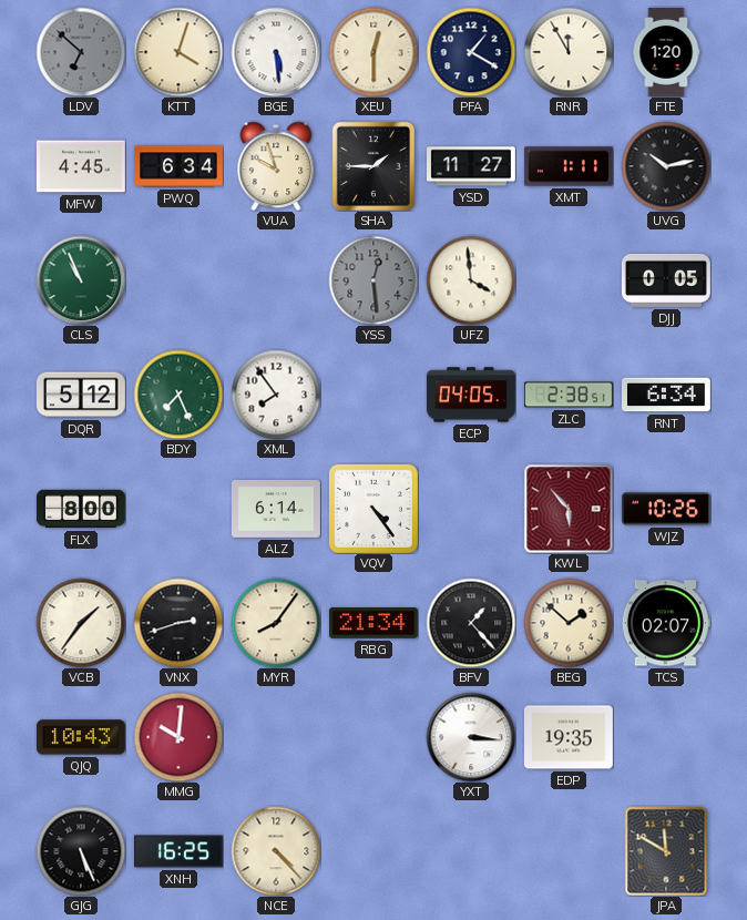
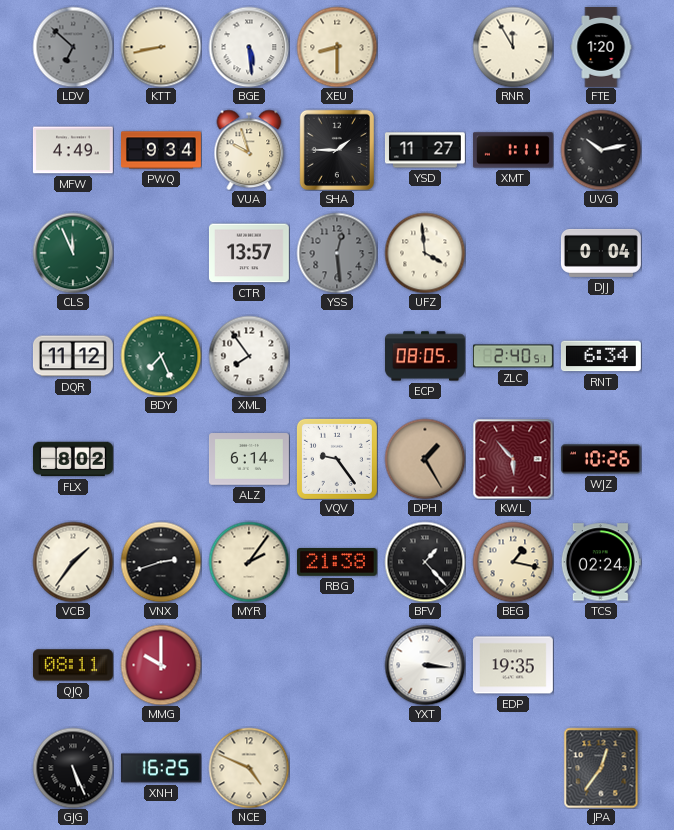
KTT: 4:03 -> 8:43 (161, 47)
XEU: 12:30 -> 8:30 (337, 47)
PFA: 1:20 -> none (471, 52)
MFW: 4:45 -> 4:49 (73, 150)
PWQ: 6:34 -> 9:34 (162, 150)
CLS: 10:56 -> 11:56 (73, 253)
CTR: none -> 13:57 (249, 253)
DJJ: 0:05 -> 0:04 (601, 253)
DQR: 5:12 -> 11:12 (73, 356)
ECP: 04:05 -> 08:05 (425, 356)
ZLC: 2:38 -> 2:40 (513, 356)
FLX: 8:00 -> 8:02 (73, 459)
VQV: 4:24 -> 9:24 (337, 459)
DPH: none -> 1:25 (425, 459)
MYR: 8:06 -> 2:06 (249, 562)
RBG: 21:34 -> 21:38 (337, 563)
BEG: 1:52 -> 1:17 (513, 562)
TCS: 02:07 -> 02:24 (601, 562)
QJQ: 10:43 -> 08:11 (73, 665)
MMG: 10:01 -> 10:00 (161, 665)
NCE: 4:23 -> 4:49 (249, 768)
JPA: 11:50 -> 12:36 (601, 768)
